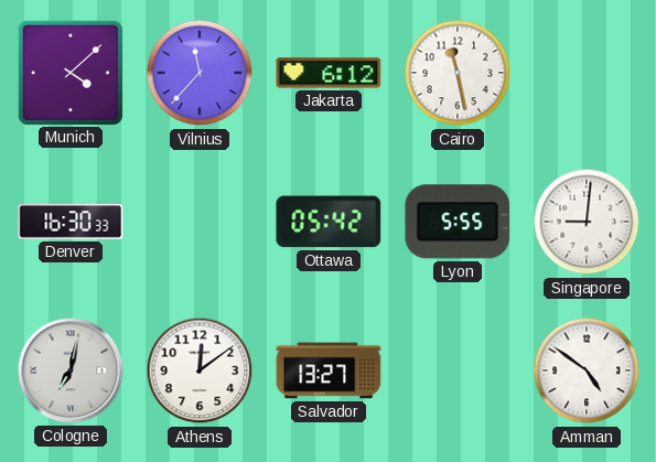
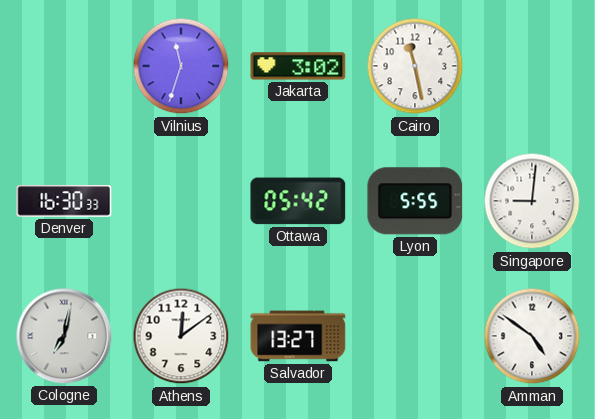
Munich: 4:08 -> none (69, 72)
Vilnius: 11:37 -> 11:33 (181, 66)
Jakarta: 6:12 -> 3:02 (298, 66)
